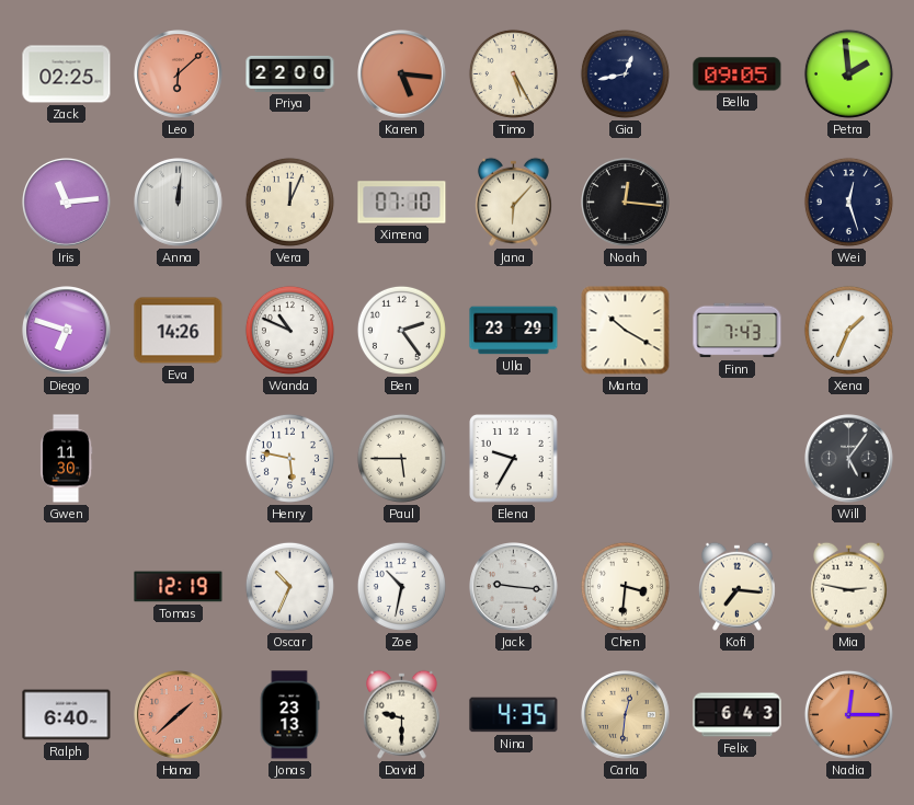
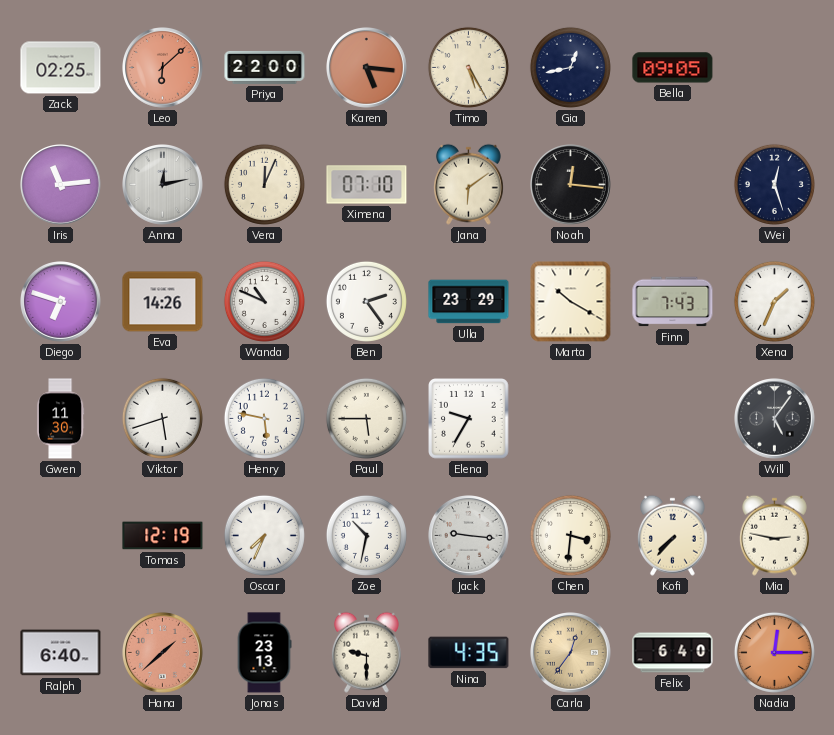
Petra: 1:59 -> none (848, 73)
Anna: 12:01 -> 12:13 (163, 185)
Jana: 6:07 -> 6:09 (468, 184)
Viktor: none -> 5:42 (162, 418)
Oscar: 10:34 -> 7:34 (264, 535)
Kofi: 7:16 -> 7:37 (672, 535)
Carla: 12:31 -> 12:36 (571, 653)
Felix: 6:43 -> 6:40 (673, 653)
